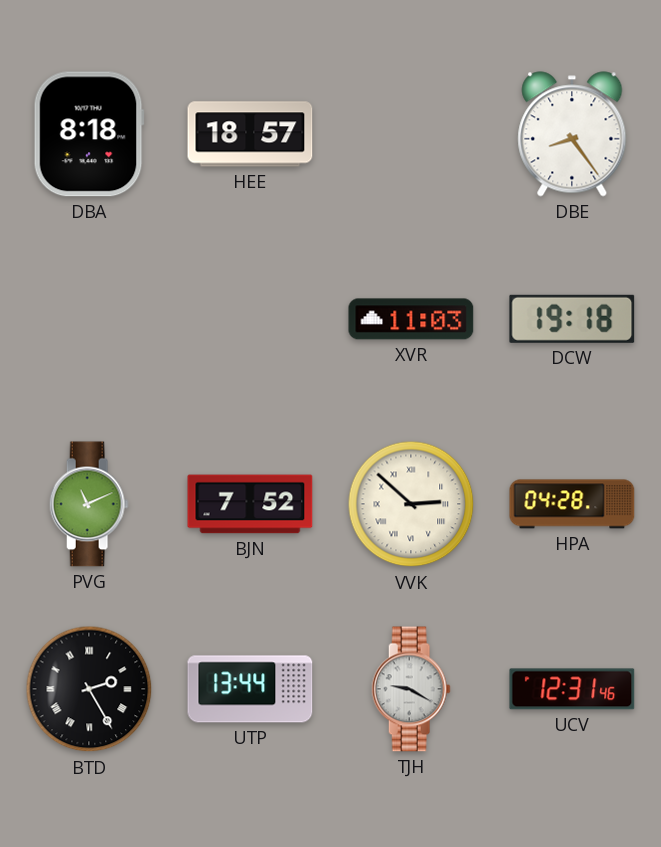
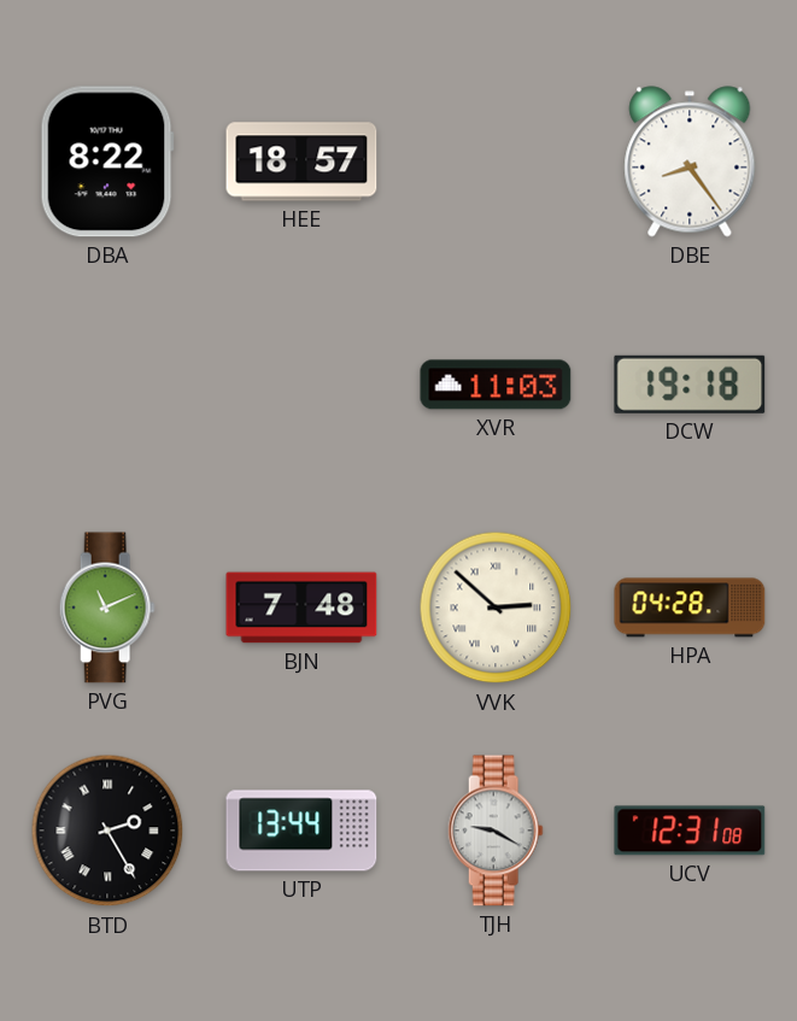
DBA: 8:18 -> 8:22 (107, 162)
BJN: 7:52 -> 7:48 (301, 608)
UCV: 12:31:46 -> 12:31:08 (690, 831)
